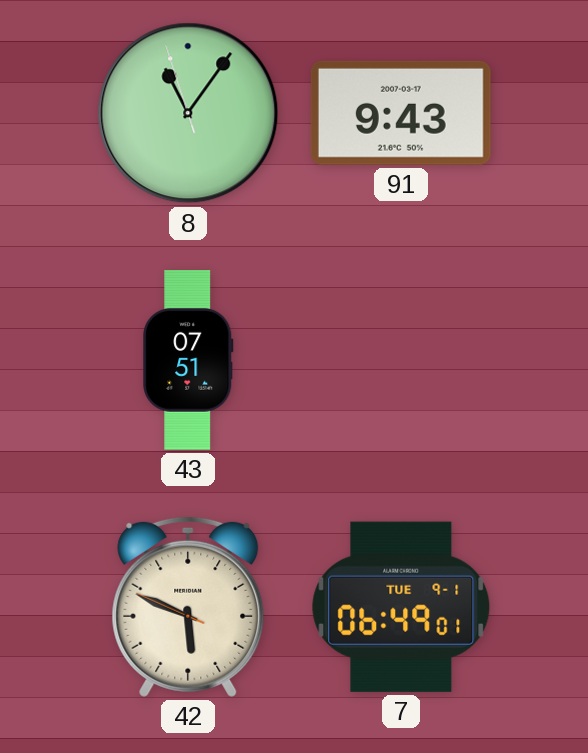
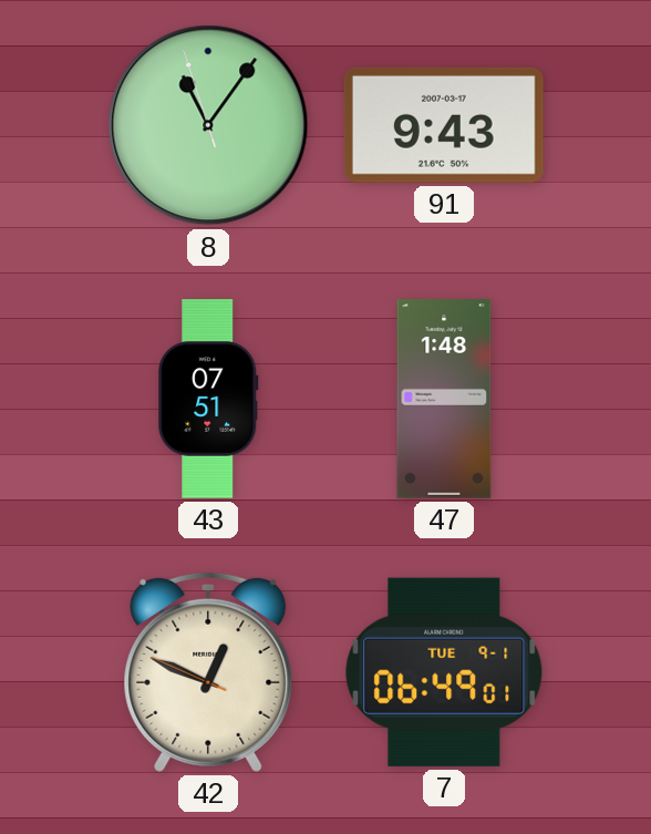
47: none -> 1:48 (444, 399)
42: 5:48 -> 12:48 (208, 672)
